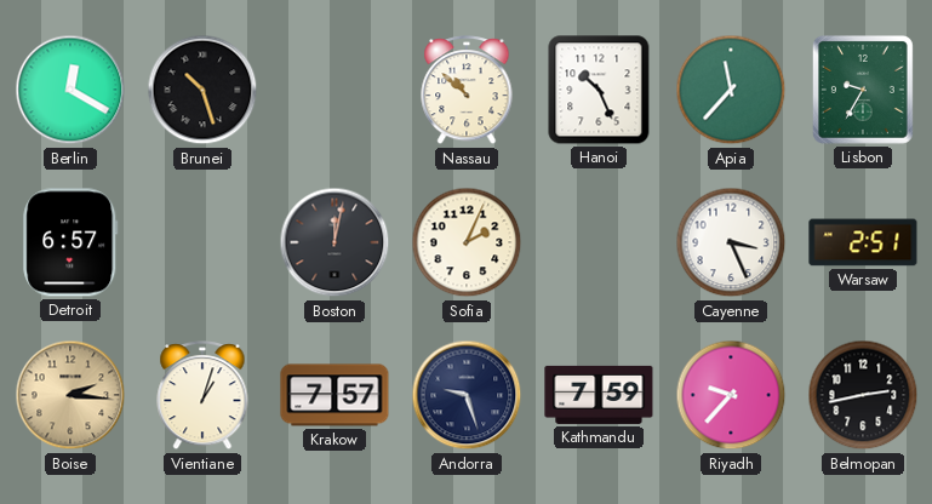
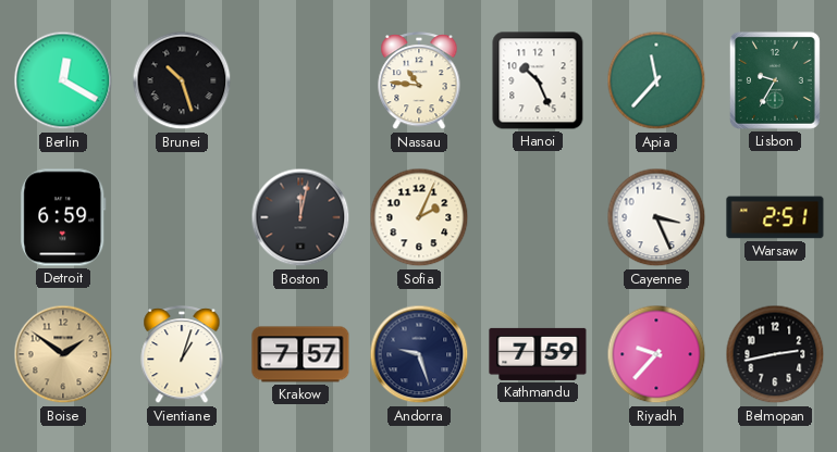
Nassau: 10:52 -> 10:46 (419, 81)
Detroit: 6:57 -> 6:59 (63, 217)
Boise: 2:16 -> 1:51 (63, 354)
